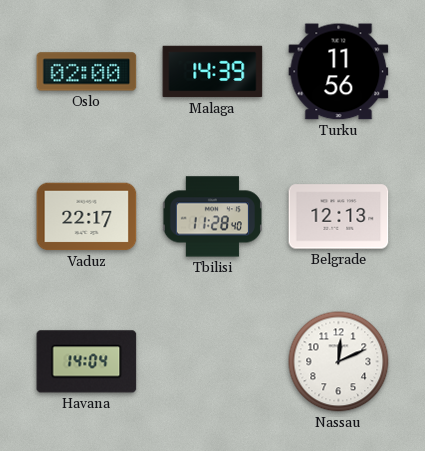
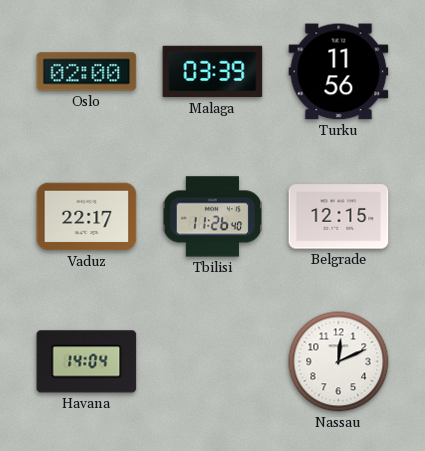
Malaga: 14:39 -> 03:39 (213, 72)
Tbilisi: 11:28 -> 11:26 (212, 217)
Belgrade: 12:13 -> 12:15 (339, 217)
